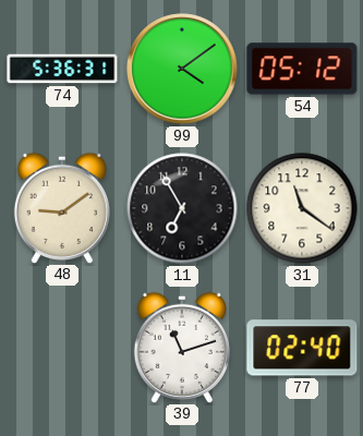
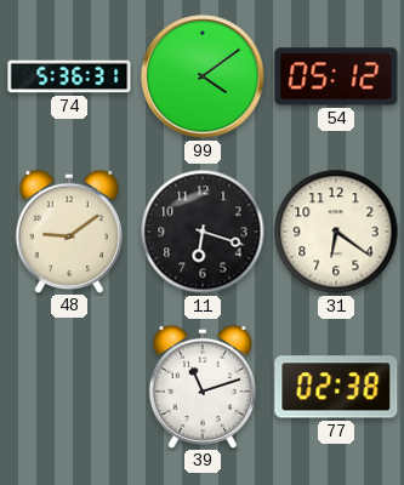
11: 6:55 -> 6:18 (203, 232)
31: 11:21 -> 6:21 (336, 232)
77: 02:40 -> 02:38 (336, 387)
